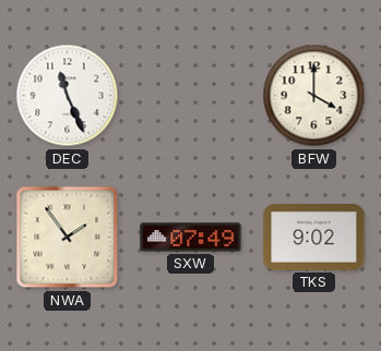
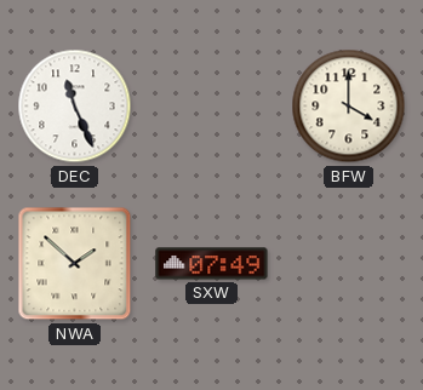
NWA: 1:54 -> 1:52 (75, 264)
TKS: 9:02 -> none (314, 238)
